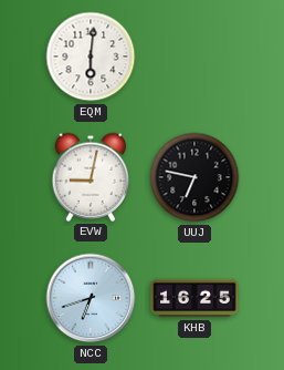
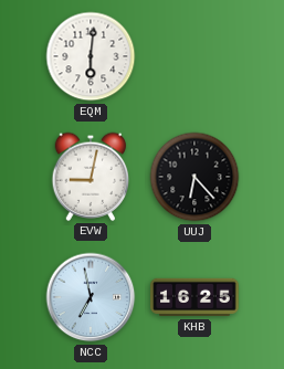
UUJ: 6:47 -> 6:23 (194, 177)
NCC: 6:42 -> 6:58 (91, 297)
